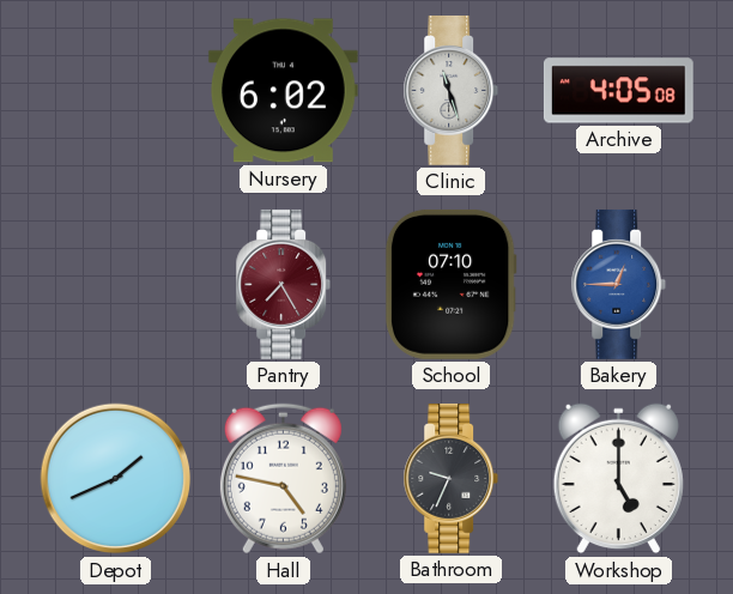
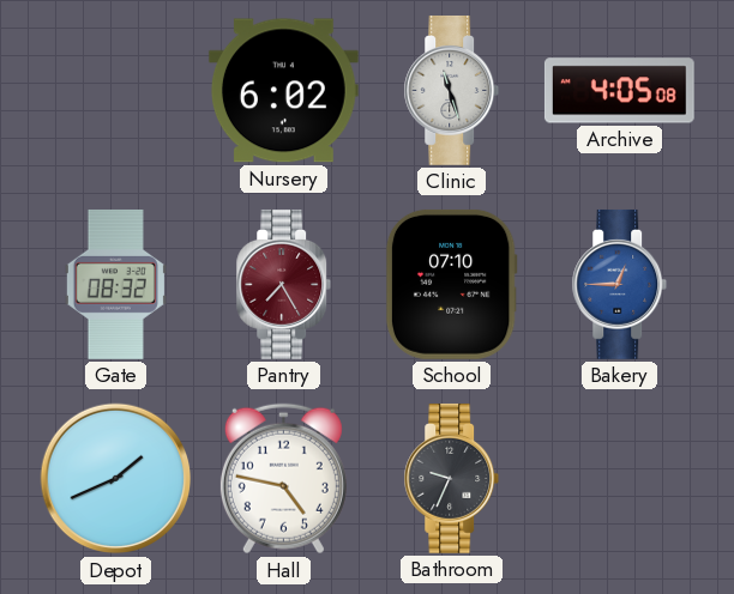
Gate: none -> 08:32 (115, 284)
Workshop: 5:00 -> none (618, 479)
